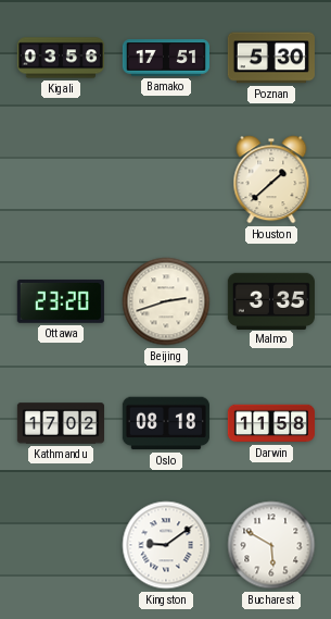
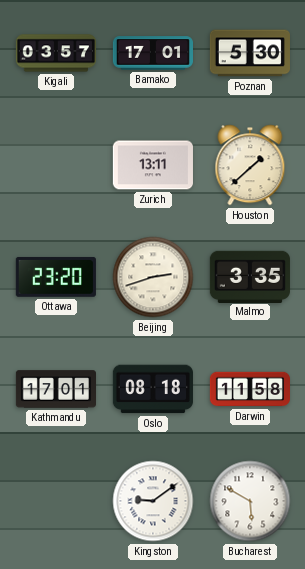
Kigali: 03:56 -> 03:57 (55, 53)
Bamako: 17:51 -> 17:01 (152, 53)
Zurich: none -> 13:11 (153, 165)
Kathmandu: 17:02 -> 17:01 (55, 389)
